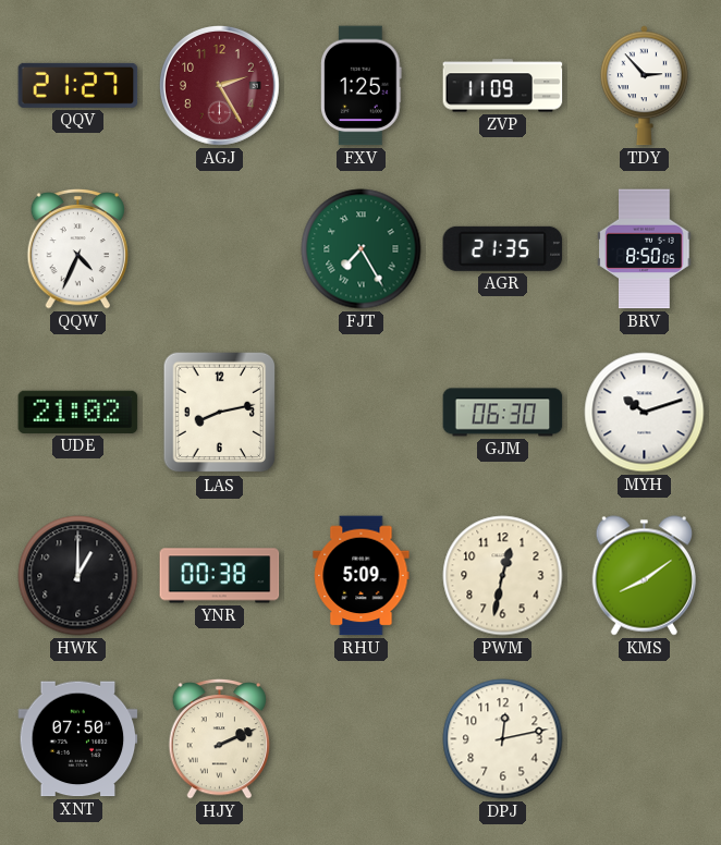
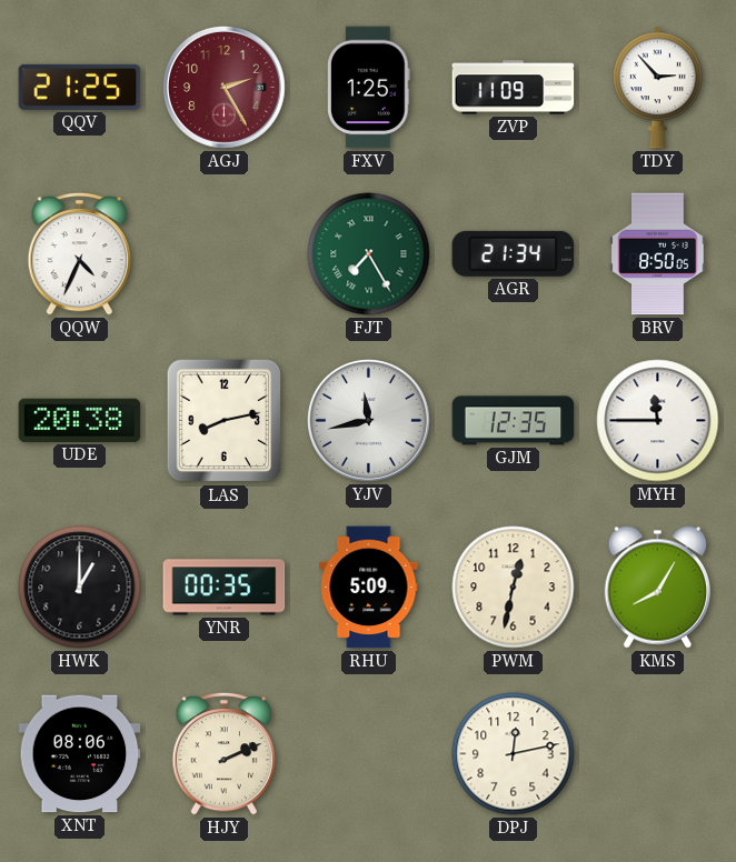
QQV: 21:27 -> 21:25 (80, 87)
AGR: 21:35 -> 21:34 (514, 253)
UDE: 21:02 -> 20:38 (80, 420)
YJV: none -> 11:43 (369, 421)
GJM: 06:30 -> 12:35 (514, 421)
MYH: 10:12 -> 11:45 (658, 421)
YNR: 00:38 -> 00:35 (225, 588)
KMS: 8:09 -> 8:05 (657, 588)
XNT: 07:50 -> 08:06 (80, 754)
